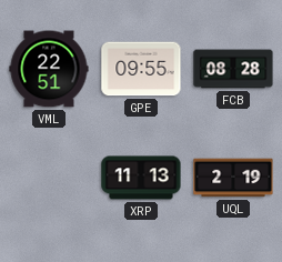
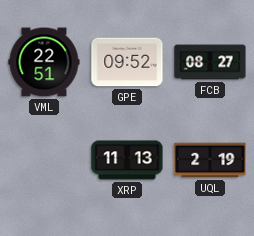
GPE: 09:55 -> 09:52 (127, 62)
FCB: 08:28 -> 08:27 (210, 62)
